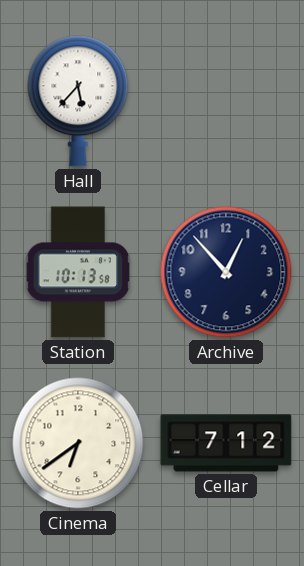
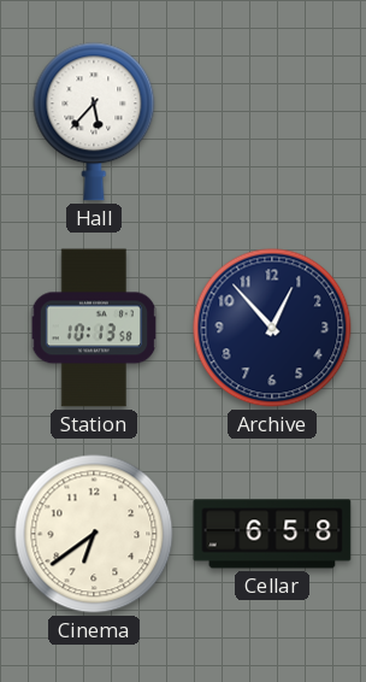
Cellar: 7:12 -> 6:58 (272, 534)
